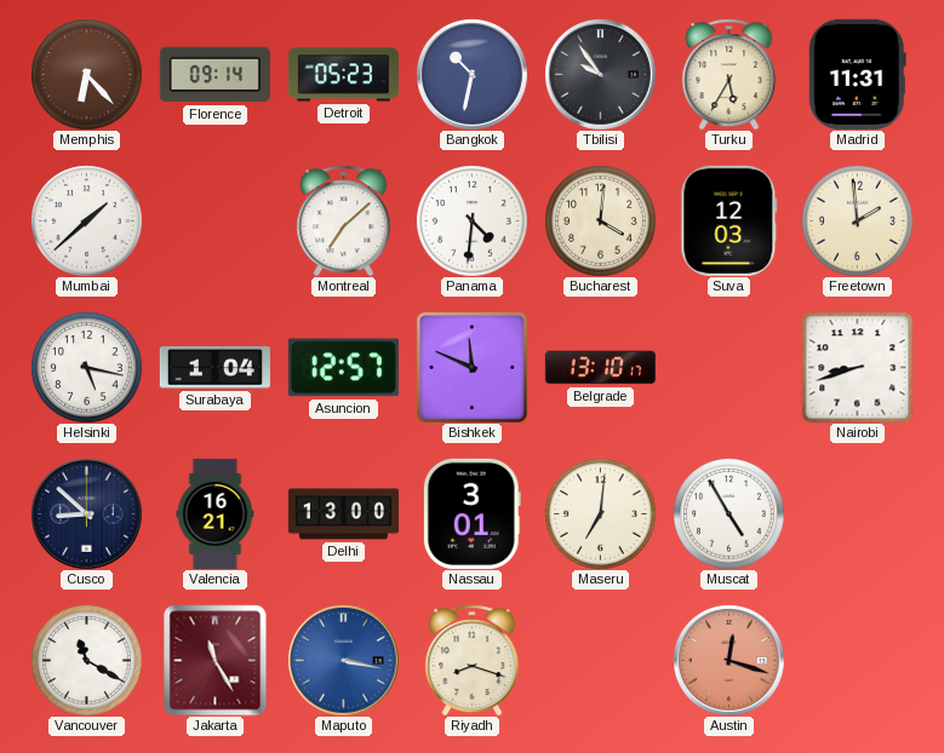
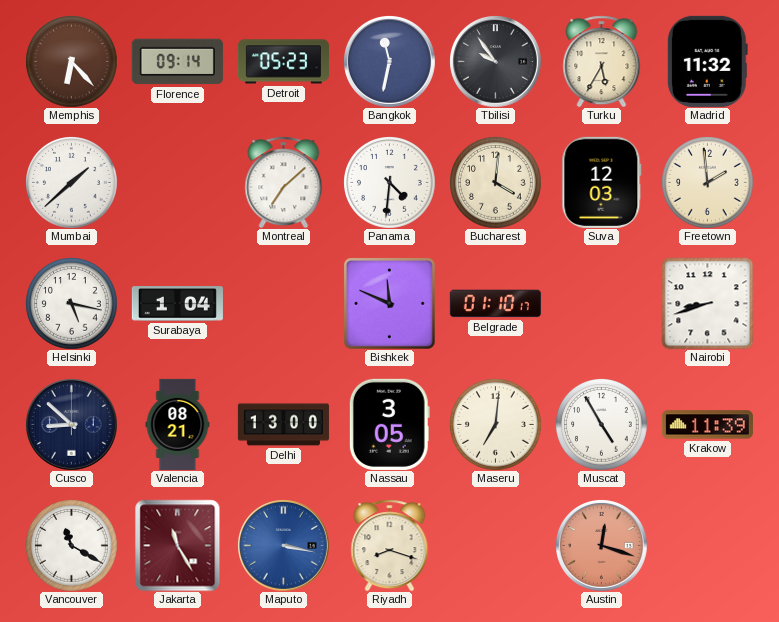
Bangkok: 10:32 -> 11:32 (390, 62)
Madrid: 11:31 -> 11:32 (707, 61)
Asuncion: 12:57 -> none (343, 368)
Belgrade: 13:10 -> 01:10 (495, 304)
Valencia: 16:21 -> 08:21 (178, 424)
Nassau: 3:01 -> 3:05 (389, 424)
Krakow: none -> 11:39 (707, 425)
